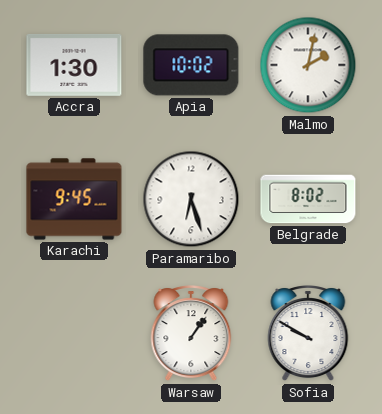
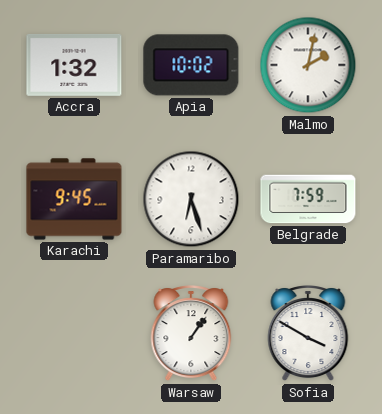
Accra: 1:30 -> 1:32 (74, 65)
Belgrade: 8:02 -> 7:59 (308, 199)
Sofia: 9:50 -> 3:50 (308, 334)
